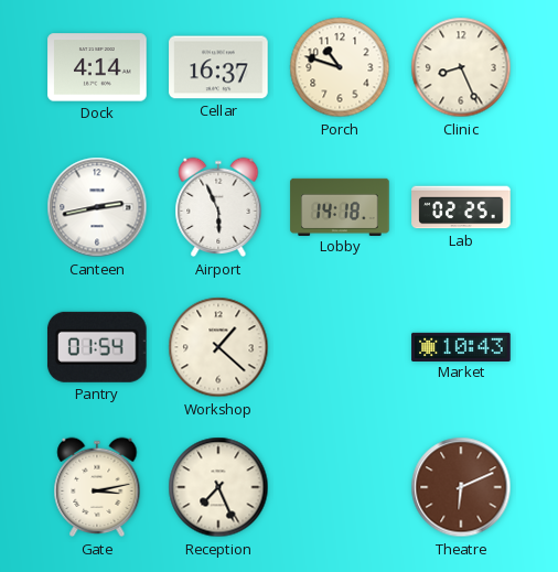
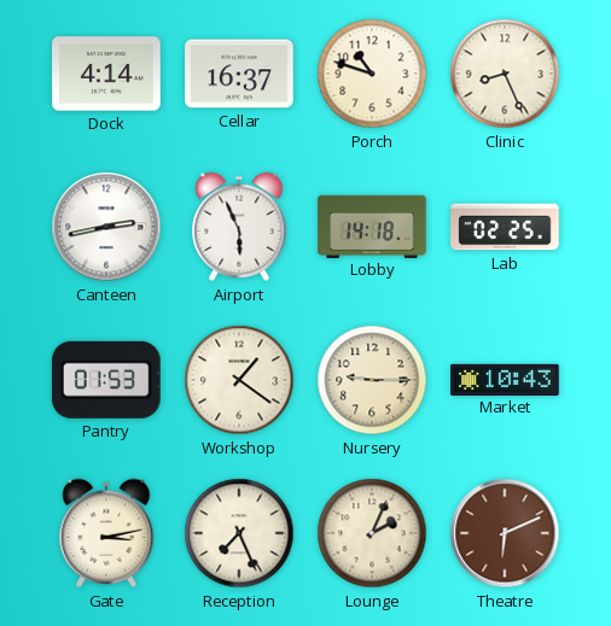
Pantry: 01:54 -> 01:53 (106, 380)
Workshop: 1:22 -> 1:21 (239, 380)
Nursery: none -> 9:15 (372, 380)
Lounge: none -> 2:04 (372, 533)
